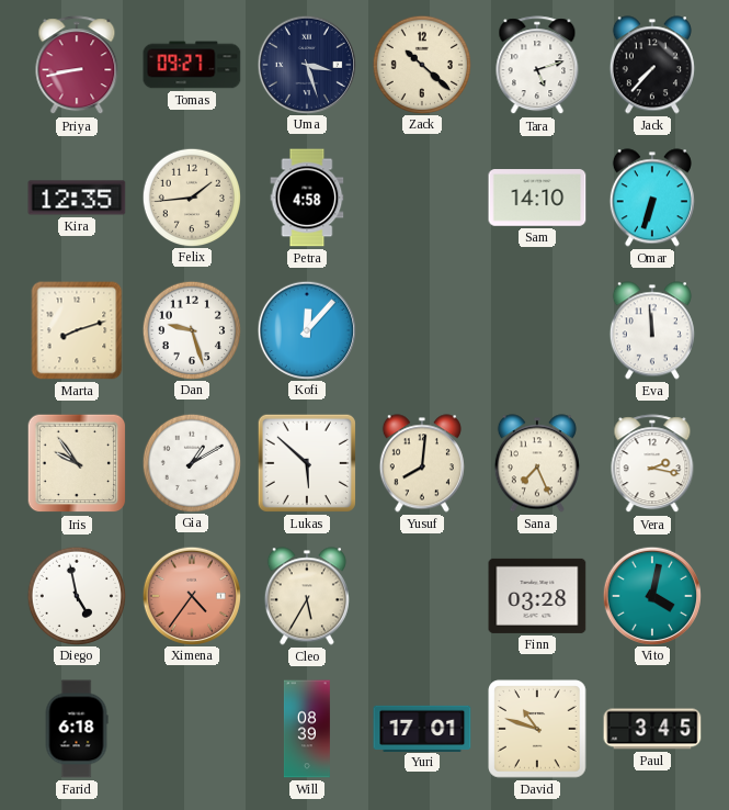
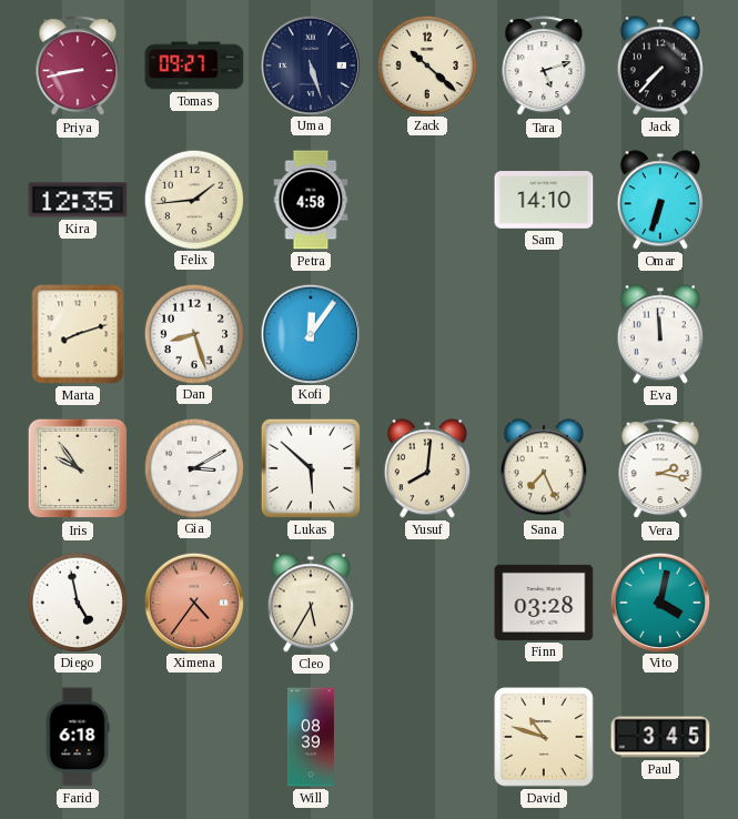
Uma: 3:27 -> 5:27 (310, 64)
Dan: 9:27 -> 8:27 (193, 333)
Kofi: 12:07 -> 12:06 (310, 333)
Gia: 1:10 -> 3:10 (193, 467)
Yuri: 17:01 -> none (422, 728)
